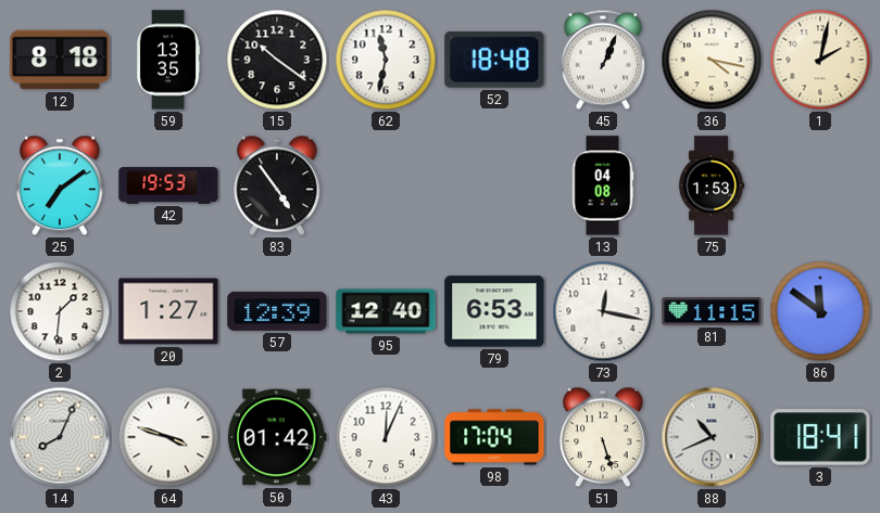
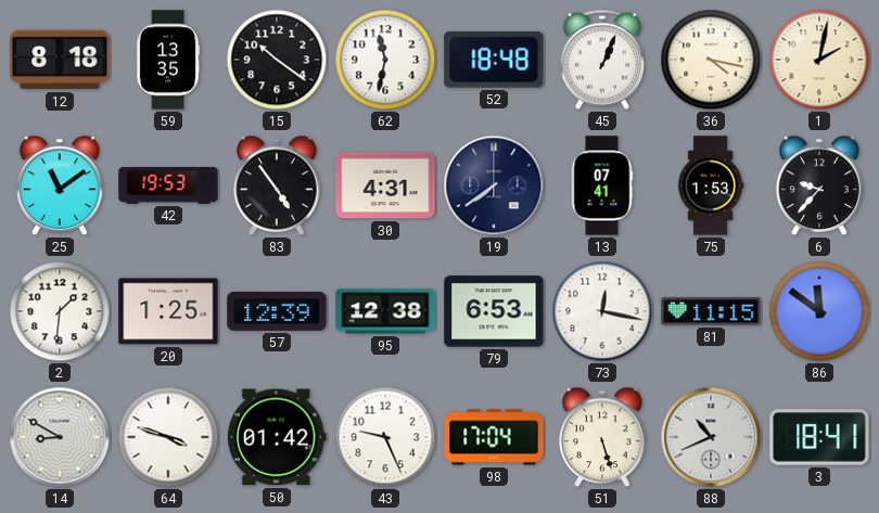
25: 7:09 -> 11:09 (60, 185)
30: none -> 4:31 (385, 185)
19: none -> 7:39 (494, 185)
13: 04:08 -> 07:41 (602, 185)
6: none -> 9:37 (819, 185)
20: 1:27 -> 1:25 (168, 311)
95: 12:40 -> 12:38 (385, 311)
14: 8:04 -> 8:50 (60, 437)
43: 12:04 -> 9:26 (385, 437)
